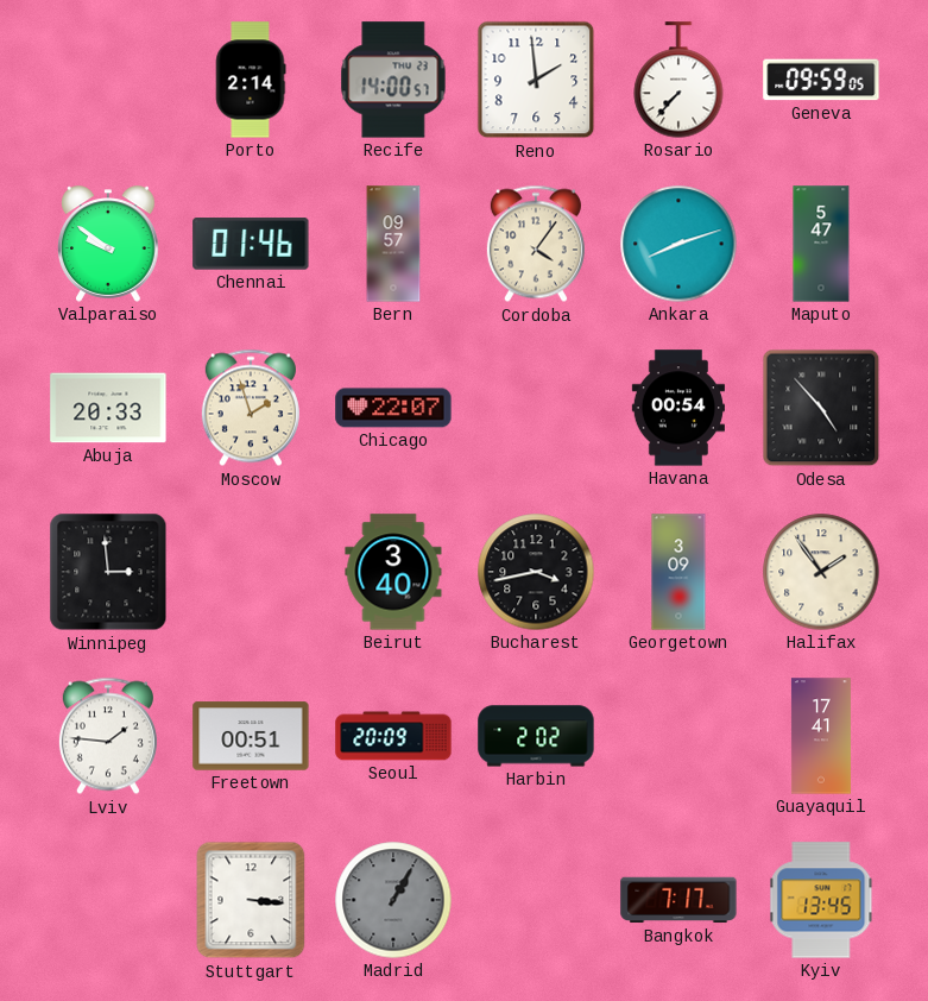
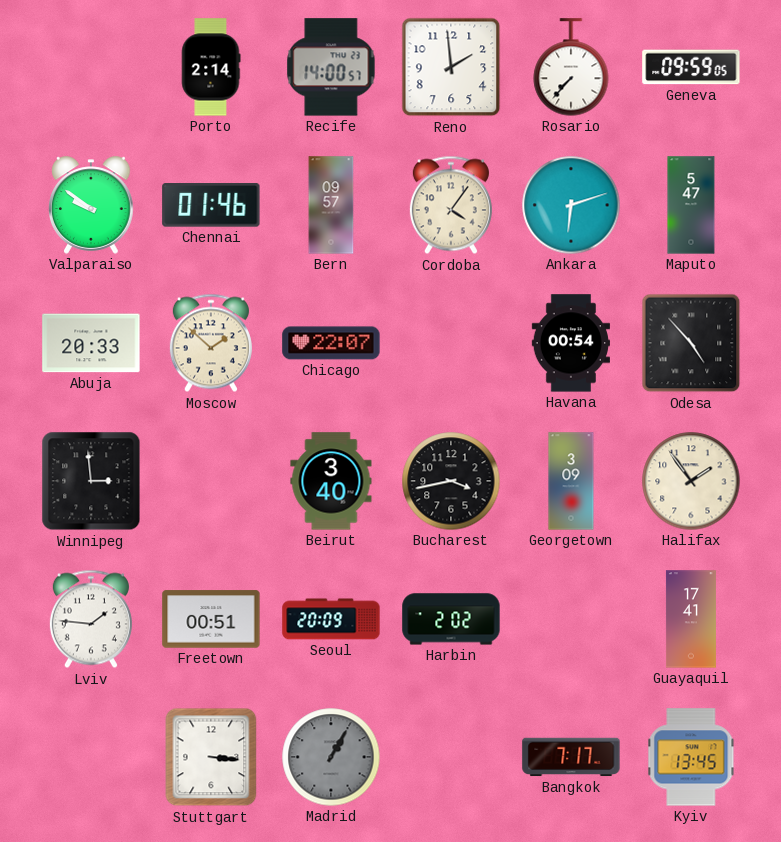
Ankara: 8:12 -> 6:12 (571, 205)
Moscow: 1:57 -> 1:52 (211, 343)
